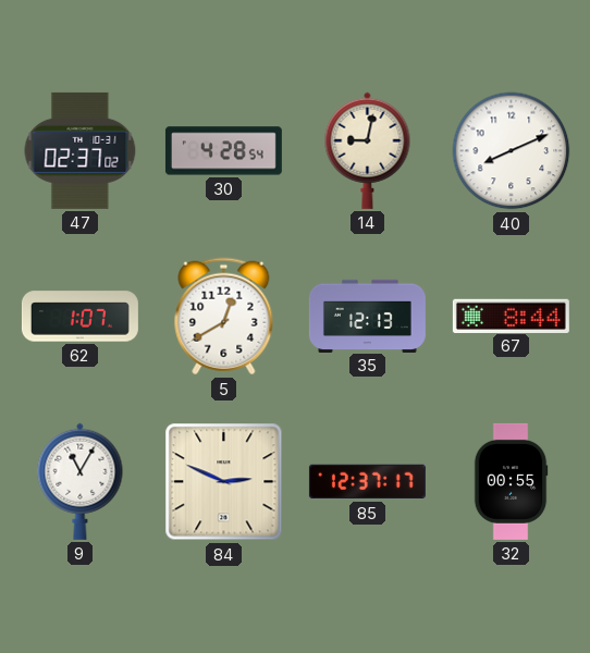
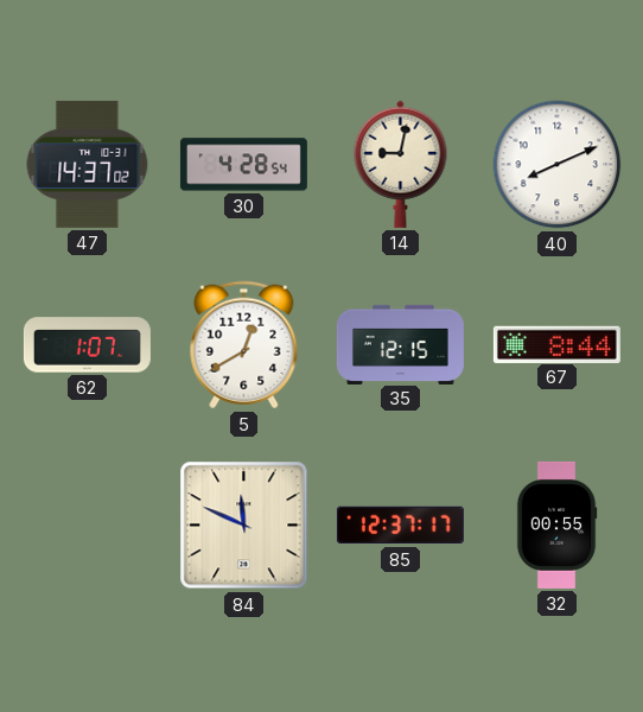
47: 02:37 -> 14:37 (88, 164)
35: 12:13 -> 12:15 (400, 344)
9: 11:05 -> none (81, 481)
84: 2:49 -> 11:49 (244, 526)
